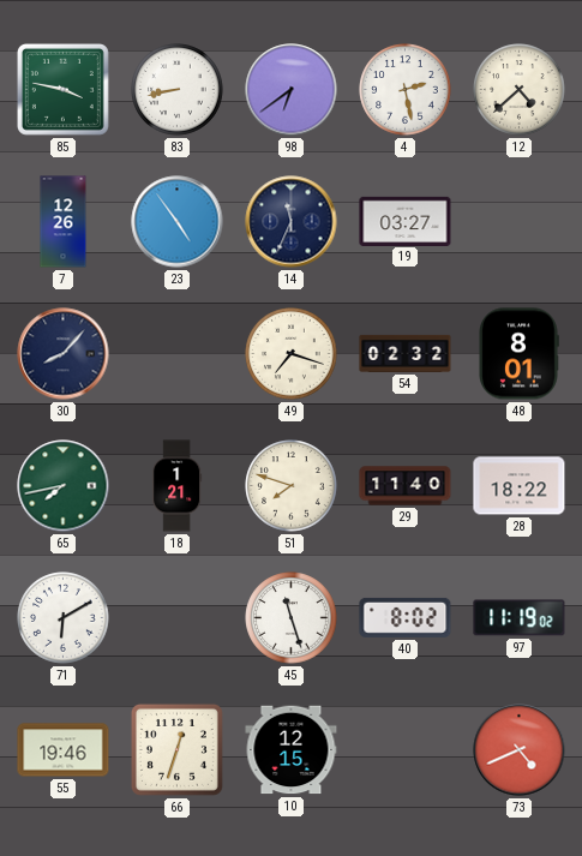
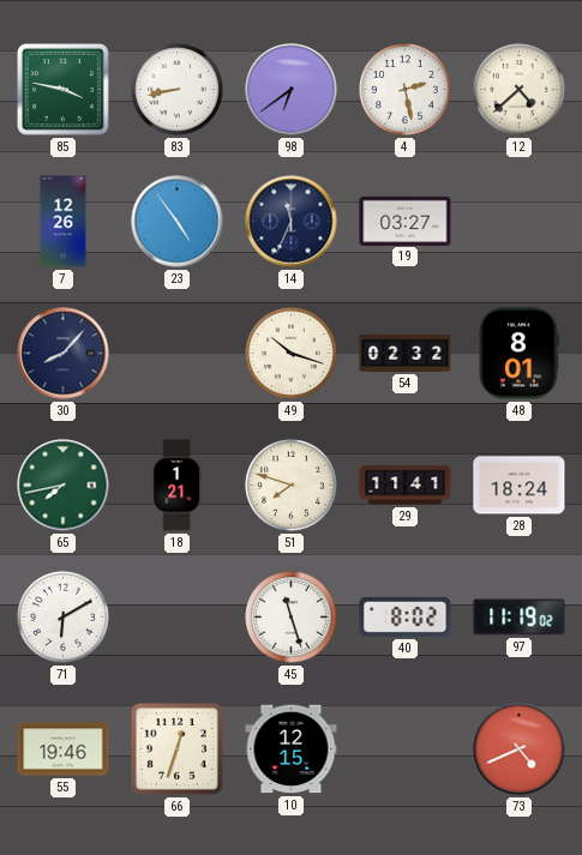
49: 7:18 -> 10:18 (292, 354)
29: 11:40 -> 11:41 (406, 486)
28: 18:22 -> 18:24 (520, 486)
